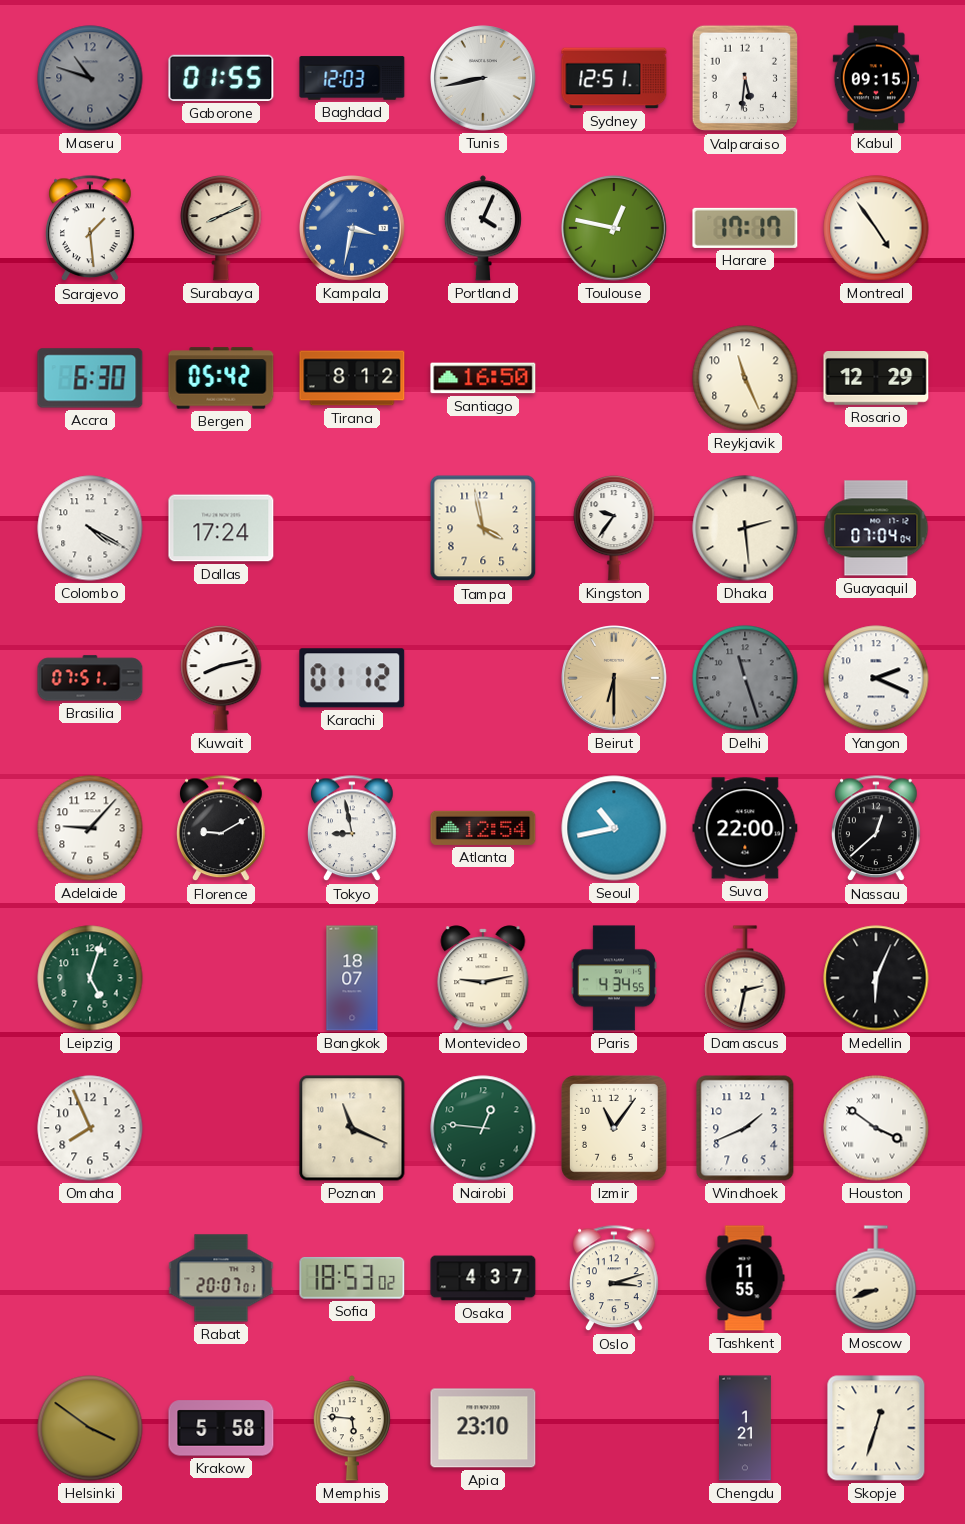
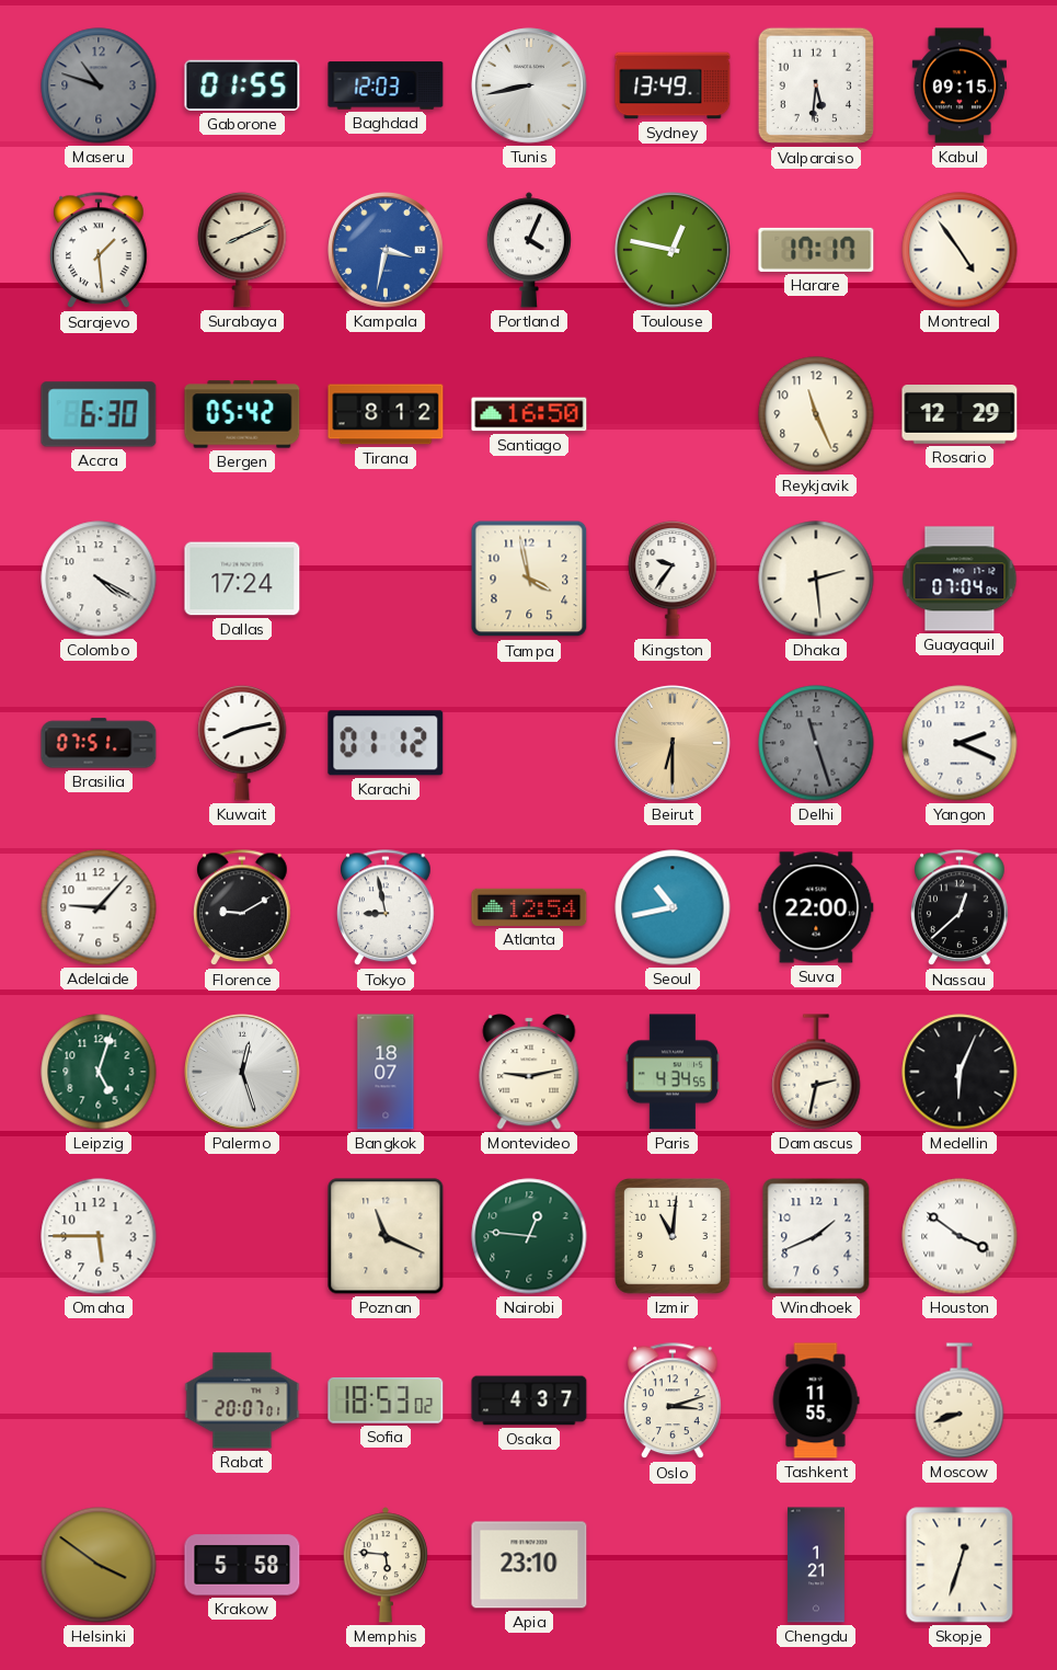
Sydney: 12:51 -> 13:49 (673, 85)
Palermo: none -> 12:27 (243, 1073)
Omaha: 7:56 -> 5:45 (99, 1236)
Izmir: 11:06 -> 11:01 (674, 1237)
